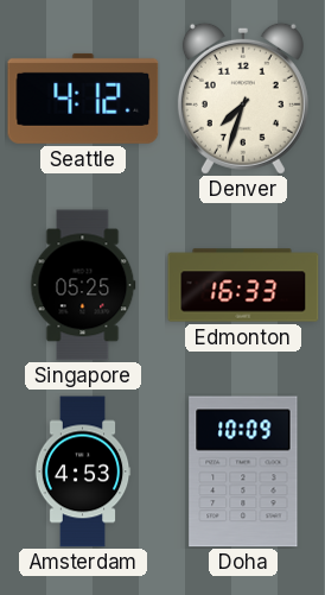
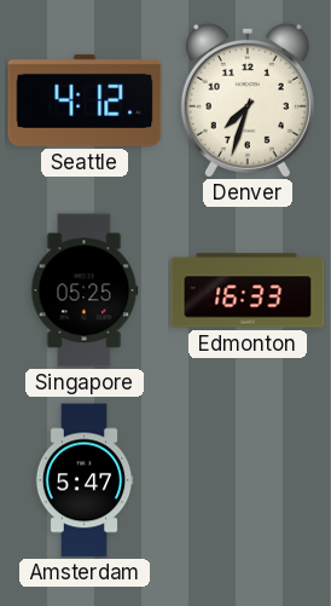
Amsterdam: 4:53 -> 5:47 (85, 480)
Doha: 10:09 -> none (243, 471)
